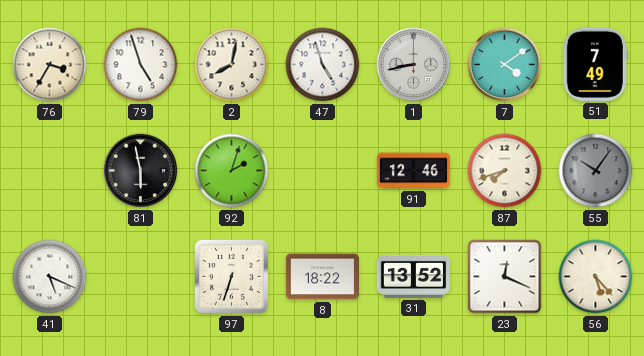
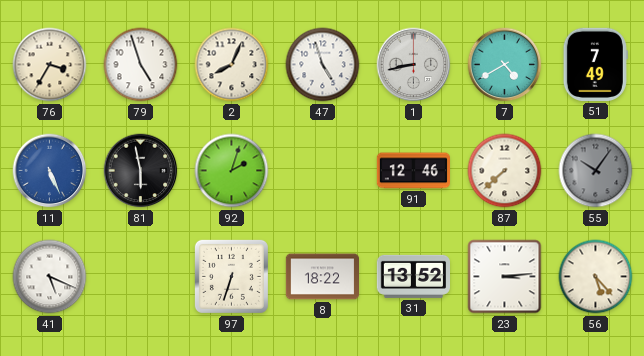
2: 8:02 -> 8:04 (232, 65)
7: 4:09 -> 4:40 (505, 65)
11: none -> 5:26 (50, 171)
87: 7:42 -> 7:38 (505, 171)
23: 12:19 -> 3:14 (505, 277)
